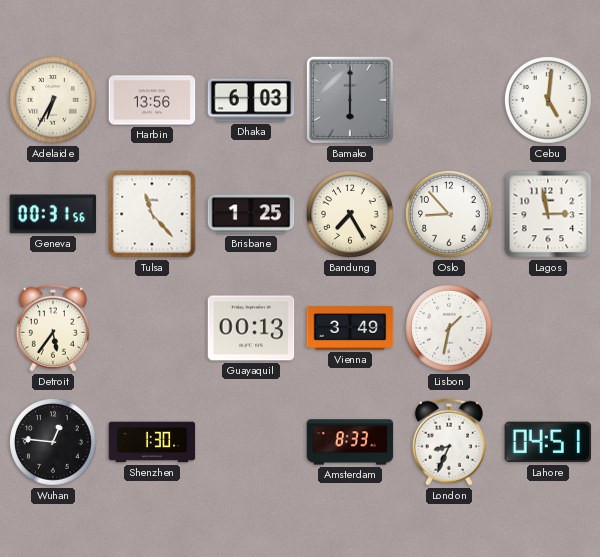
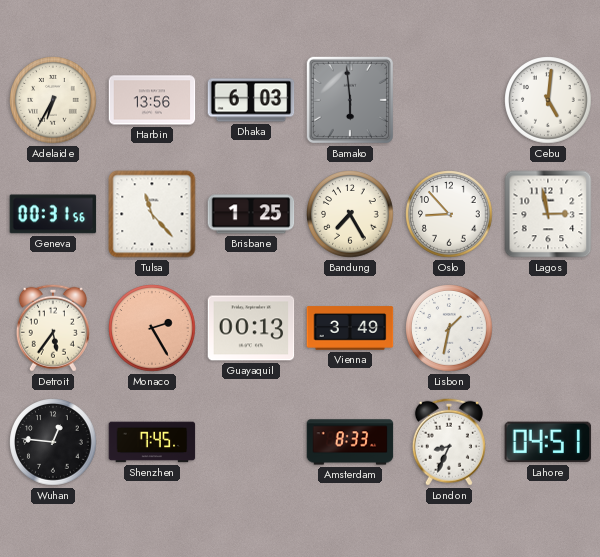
Bamako: 6:00 -> 5:59 (350, 100)
Monaco: none -> 2:25 (152, 328)
Shenzhen: 1:30 -> 7:45 (152, 442)
